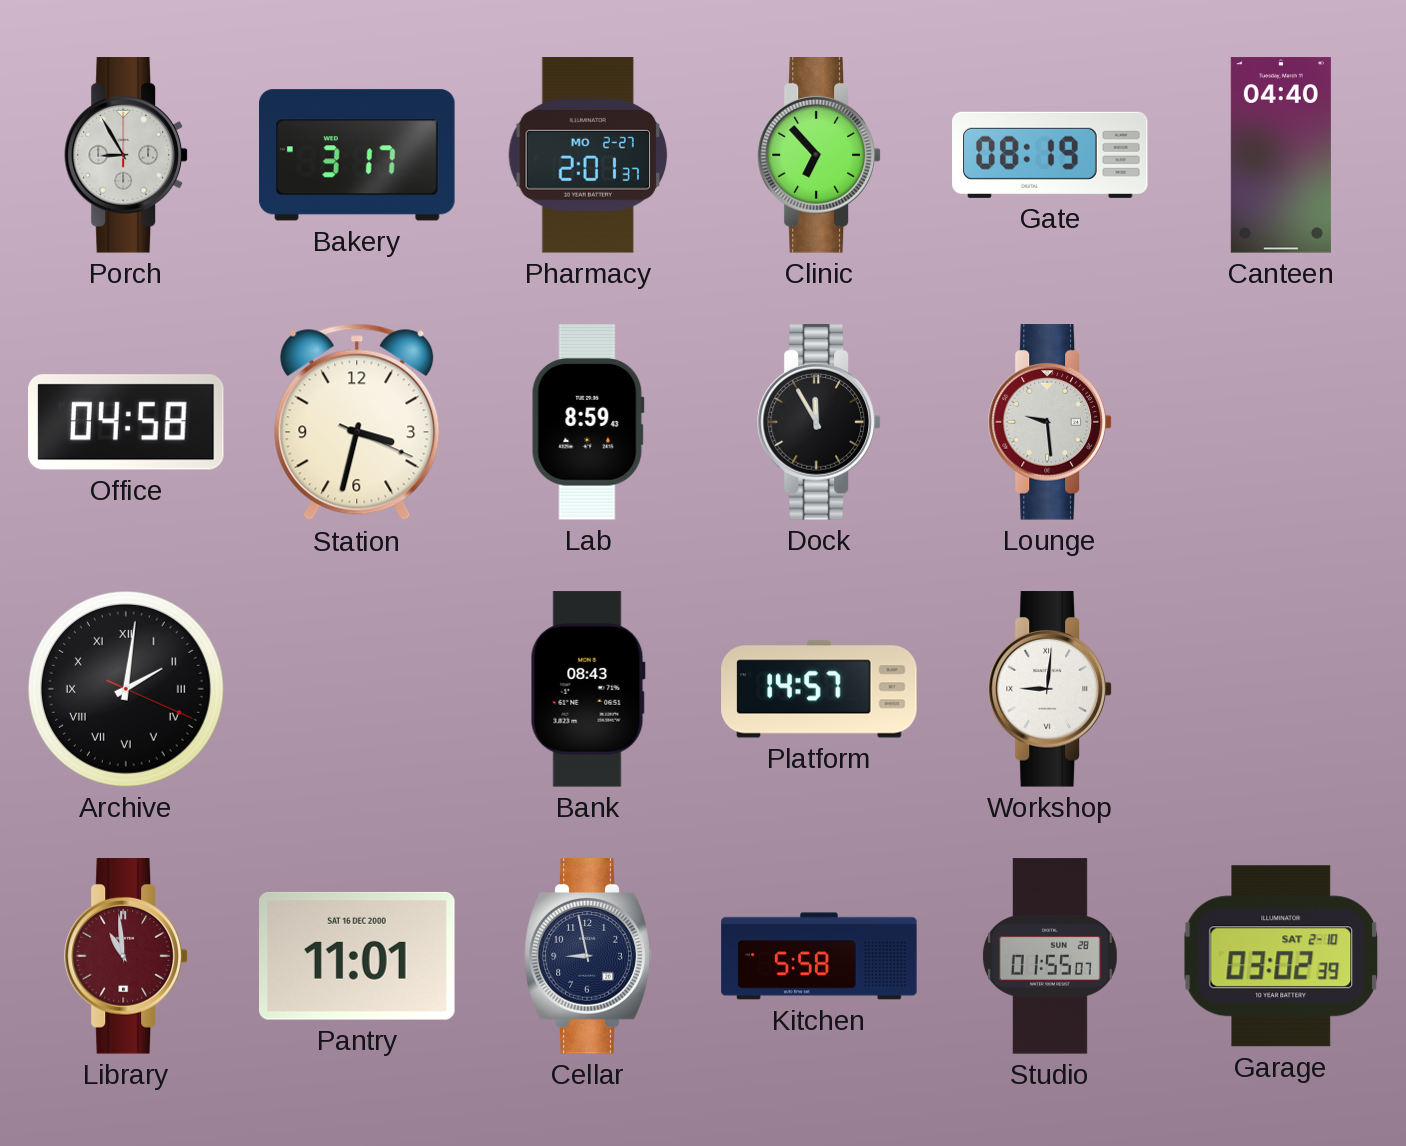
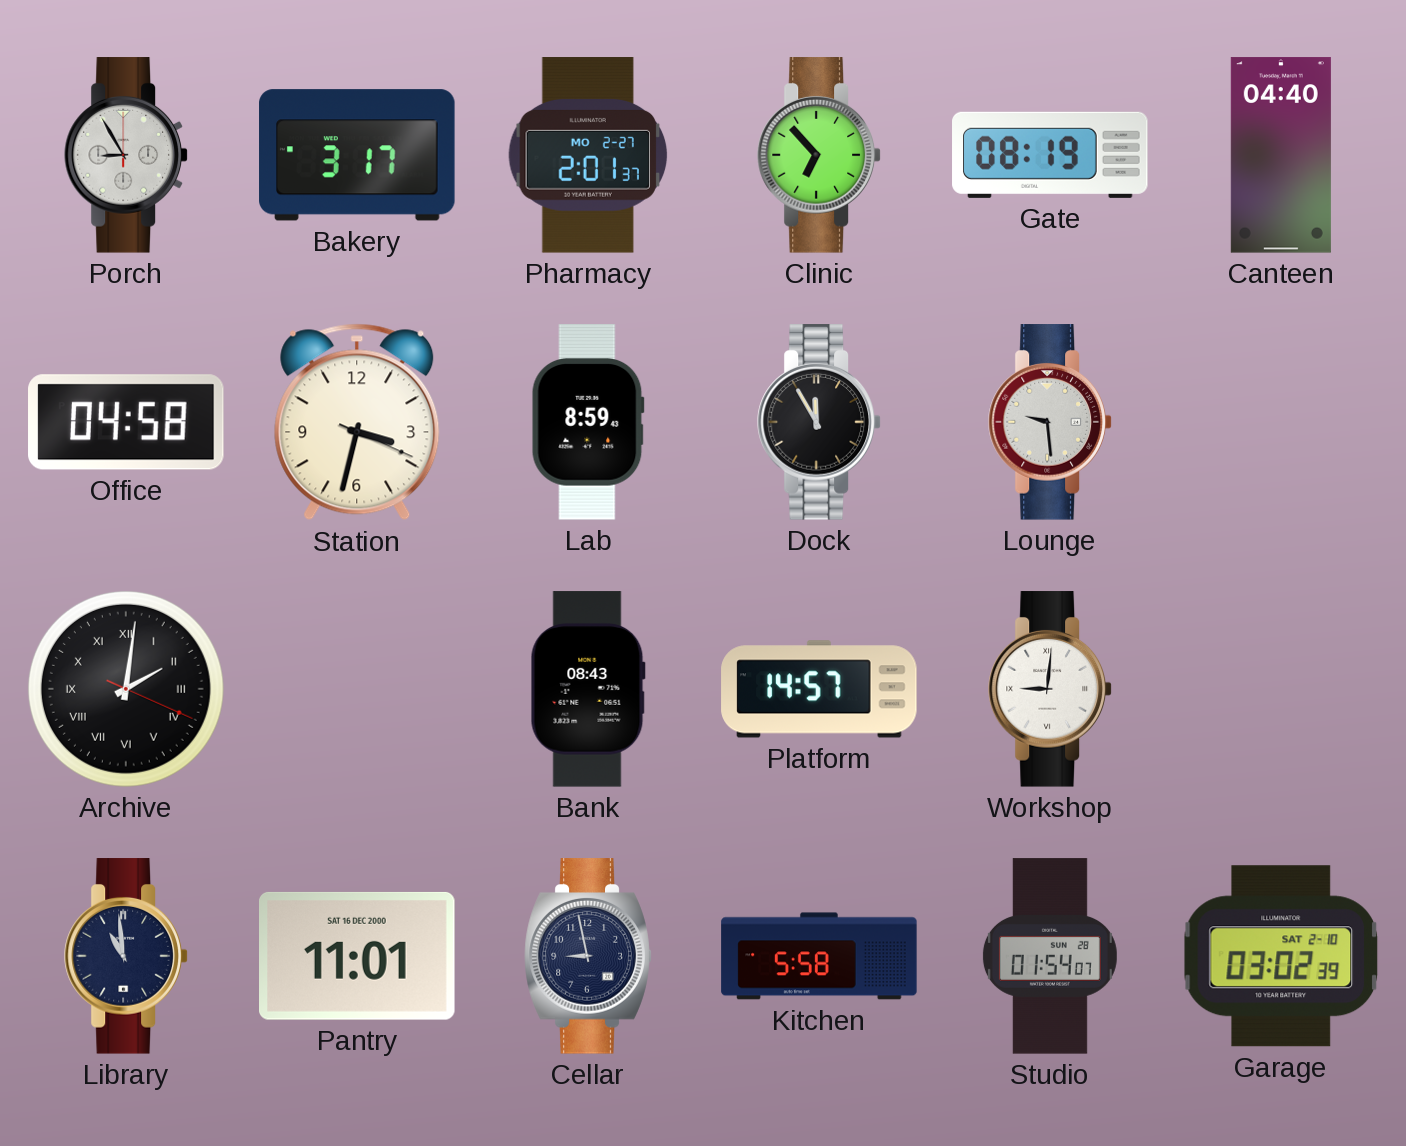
Library dial: burgundy -> navy (126, 956)
Studio: 01:55 -> 01:54 (1050, 956)
